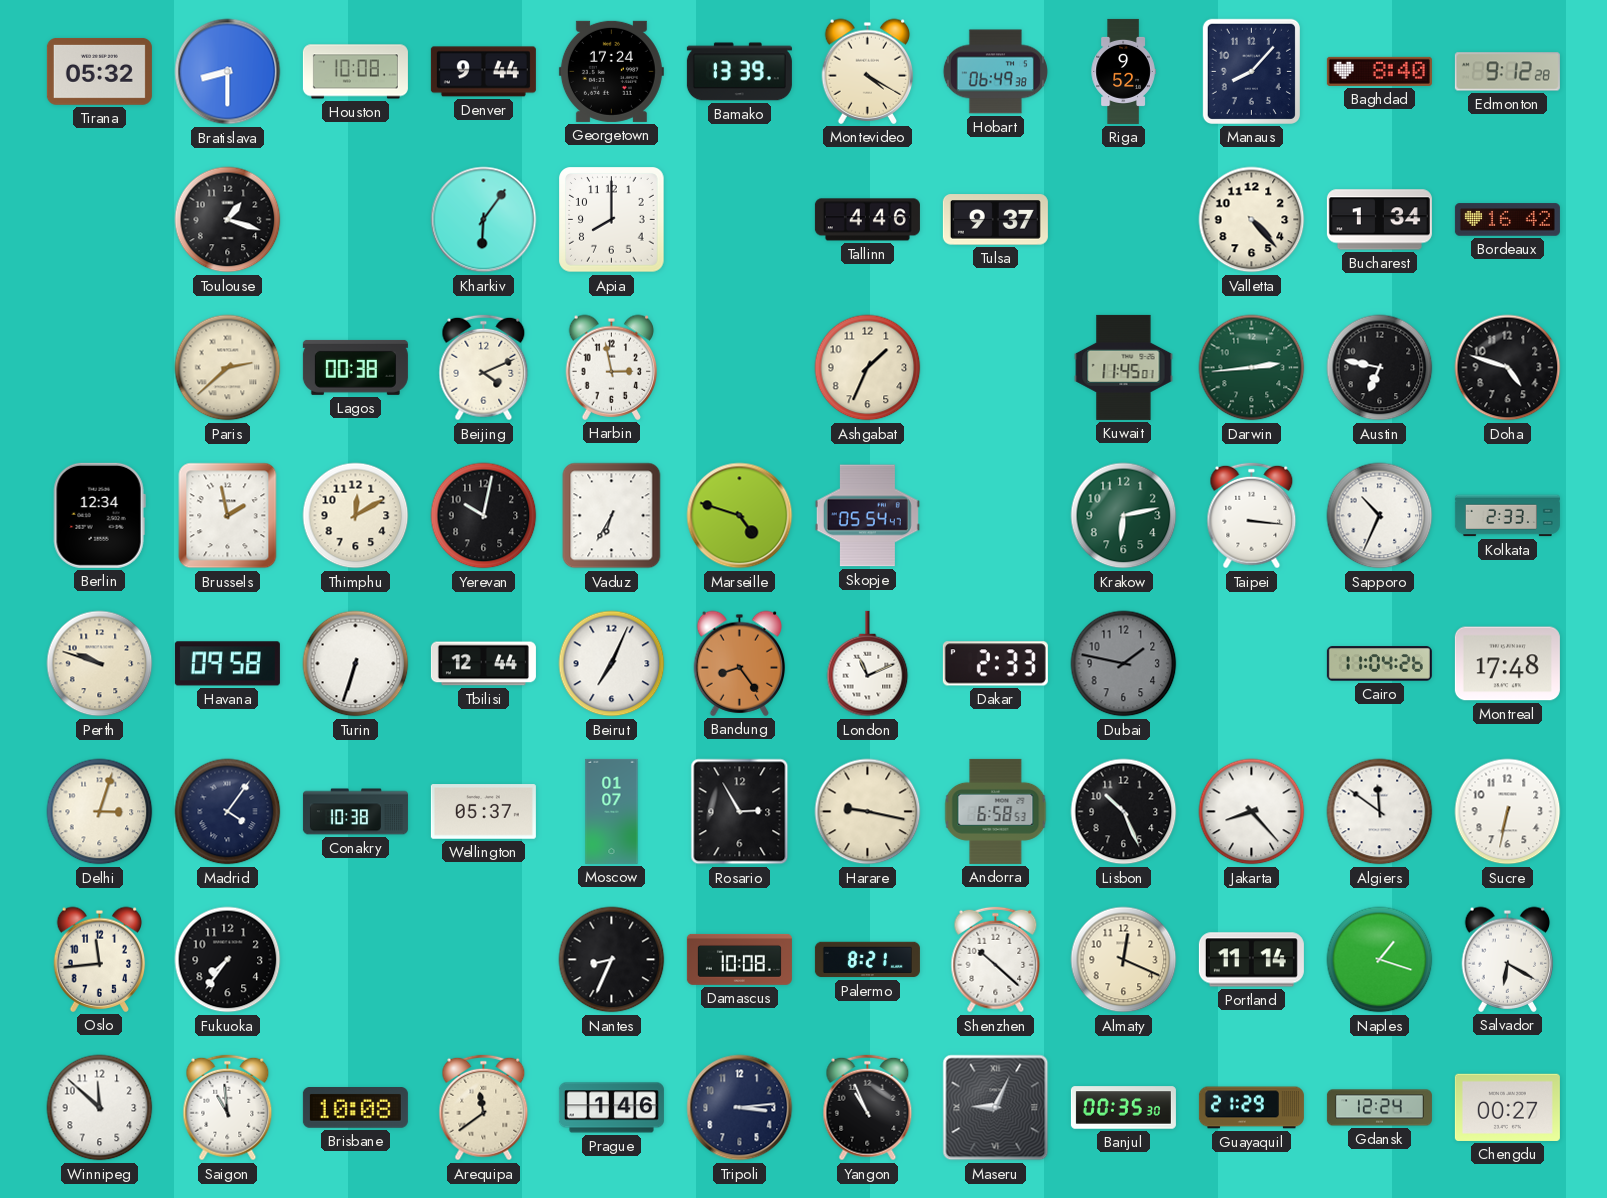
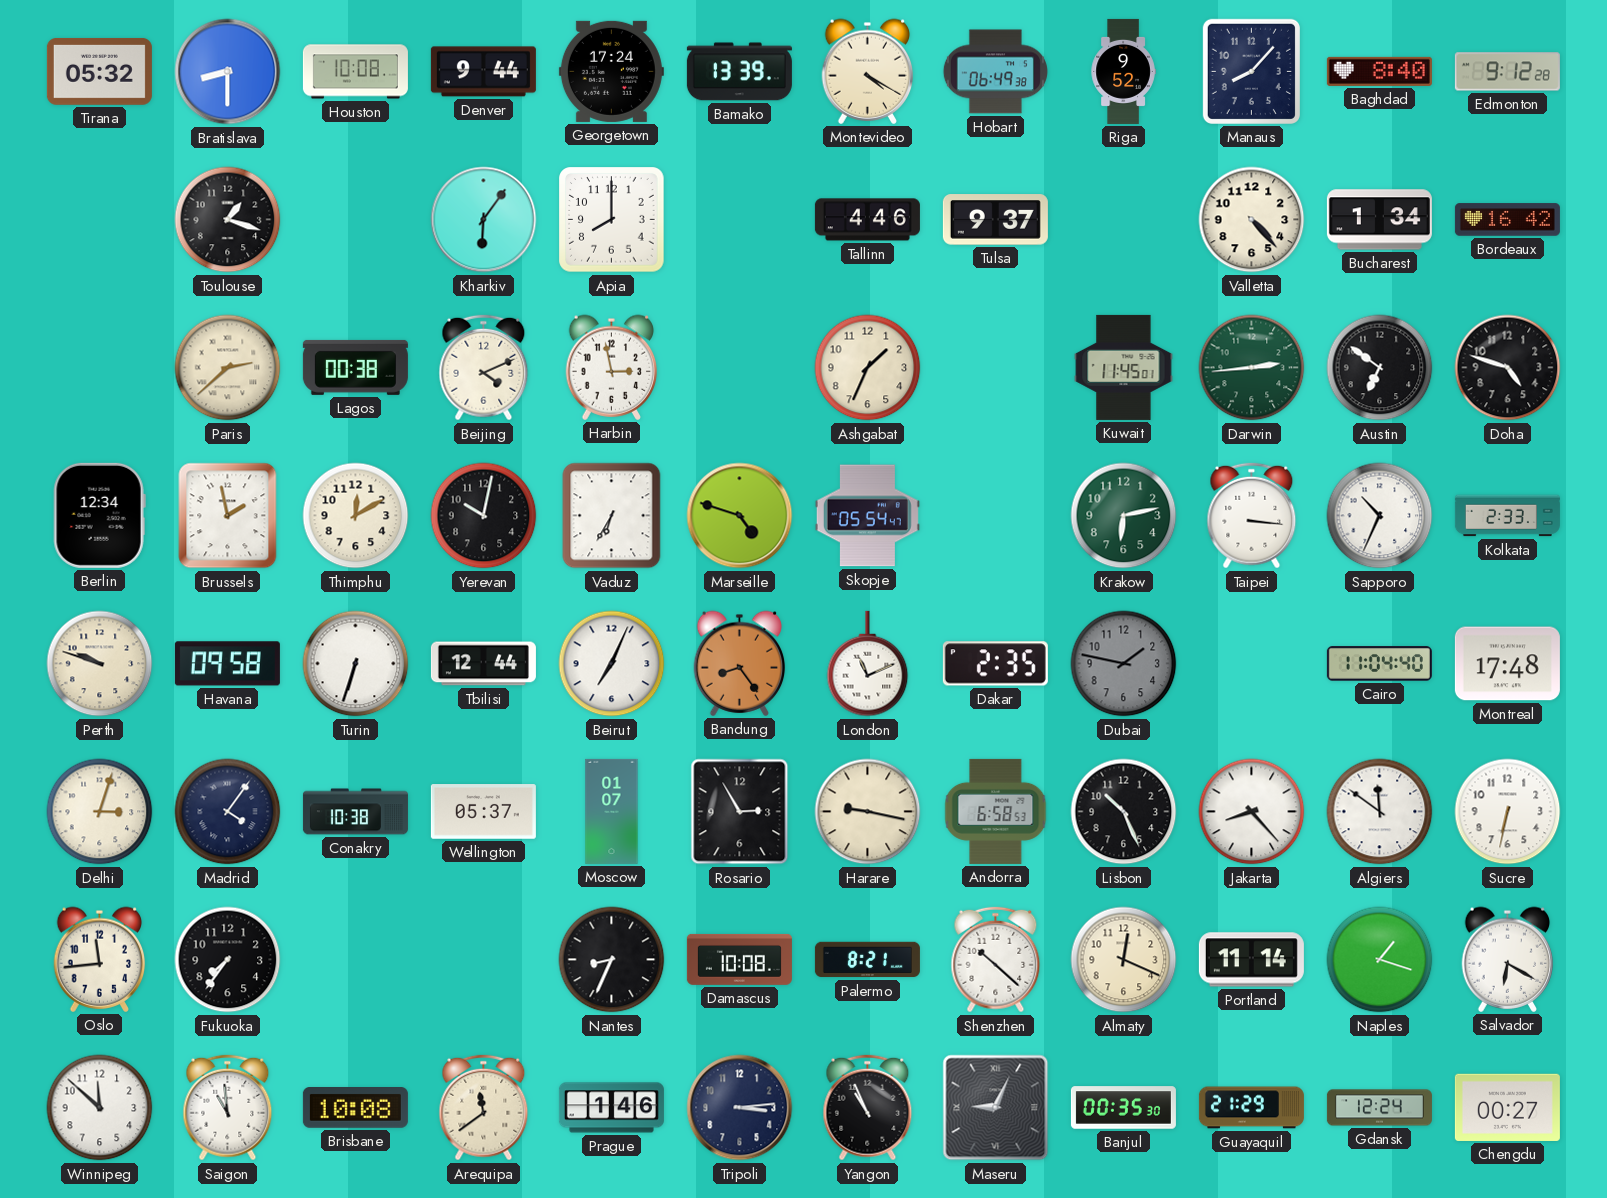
Austin: 6:47 -> 6:51 (1380, 368)
Dakar: 2:33 -> 2:35 (995, 664)
Cairo: 11:04:26 -> 11:04:40 (1379, 664)
